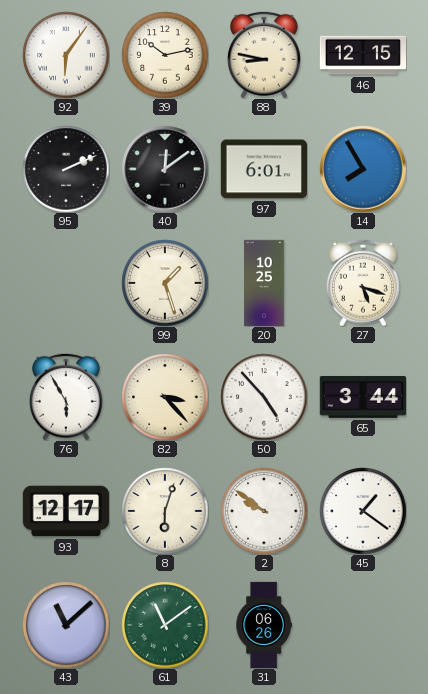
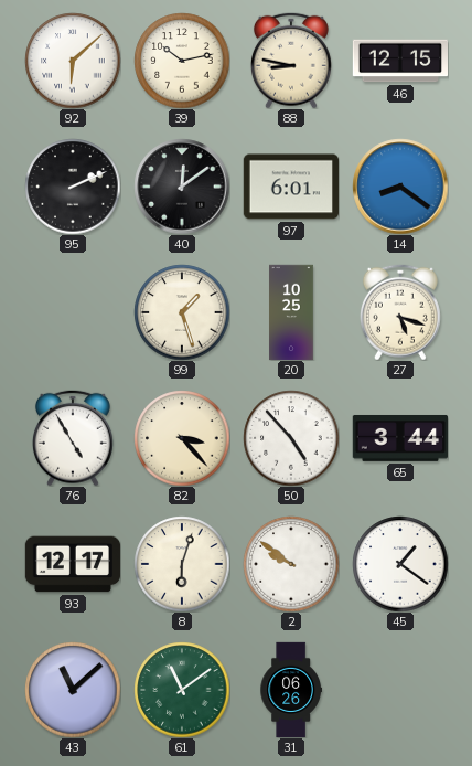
92: 6:06 -> 6:08 (73, 61)
14: 7:55 -> 8:21 (400, 187)
76: 5:55 -> 4:55 (73, 438)
